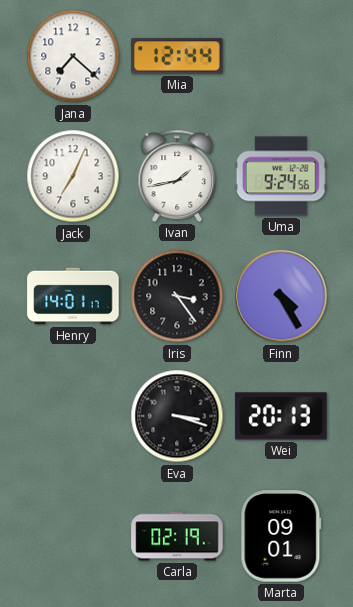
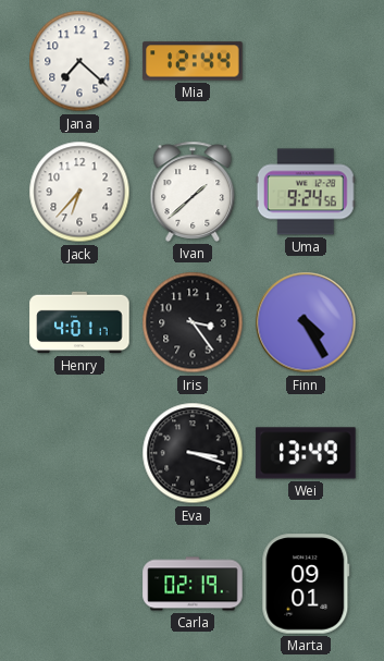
Jack: 7:04 -> 6:37 (79, 192)
Ivan: 1:43 -> 1:38 (193, 192)
Henry: 14:01 -> 4:01 (79, 322)
Wei: 20:13 -> 13:49 (306, 453)
